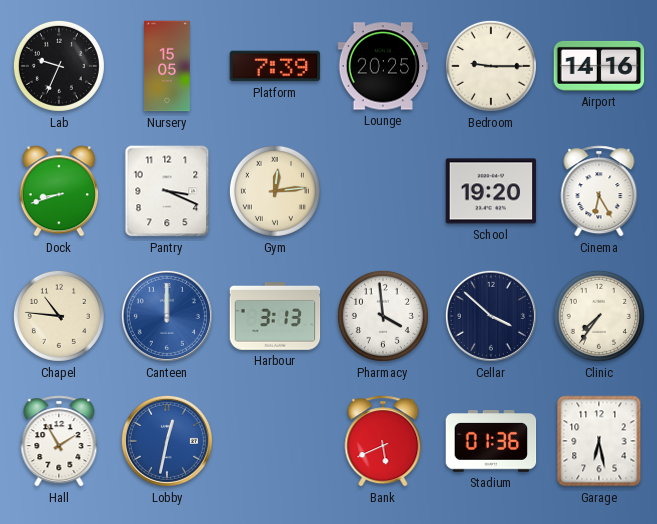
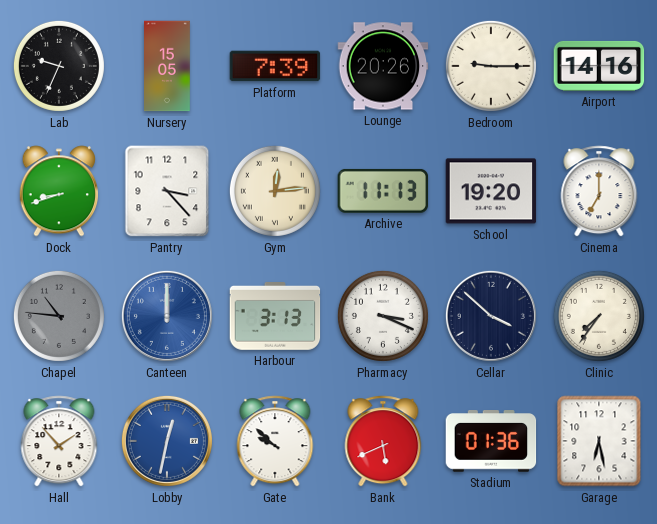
Lounge: 20:25 -> 20:26 (383, 66)
Pantry: 3:19 -> 3:23 (167, 191)
Archive: none -> 11:13 (383, 191)
Cinema: 6:25 -> 7:00 (599, 191)
Chapel dial: cream -> grey (59, 316)
Pharmacy: 3:59 -> 3:19 (383, 316)
Hall: 1:55 -> 1:53 (59, 441)
Gate: none -> 9:52 (275, 441)
